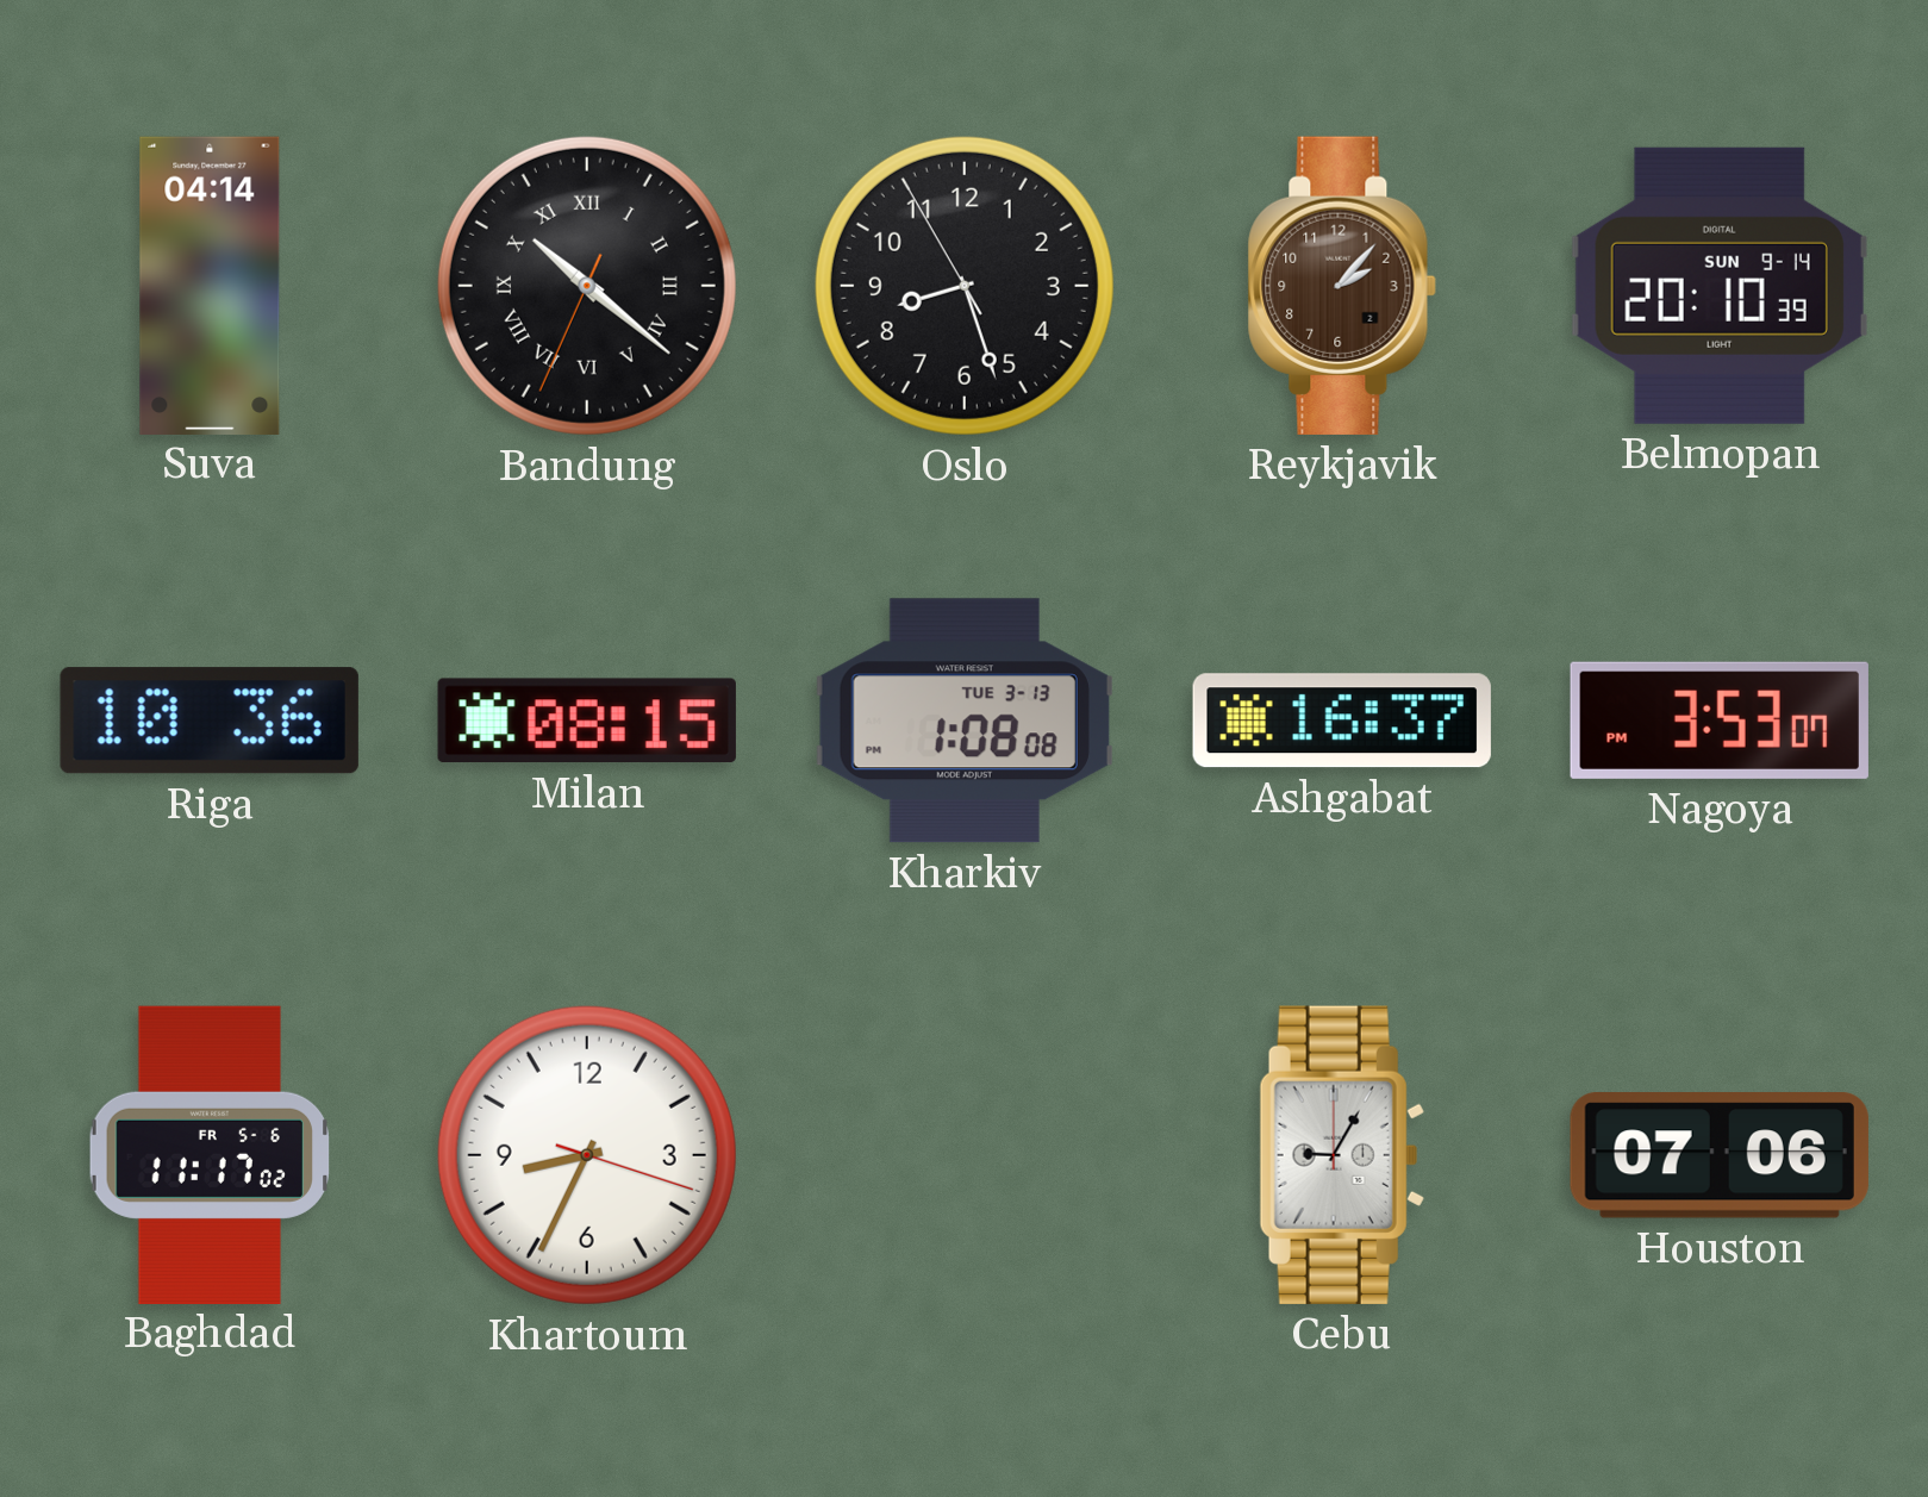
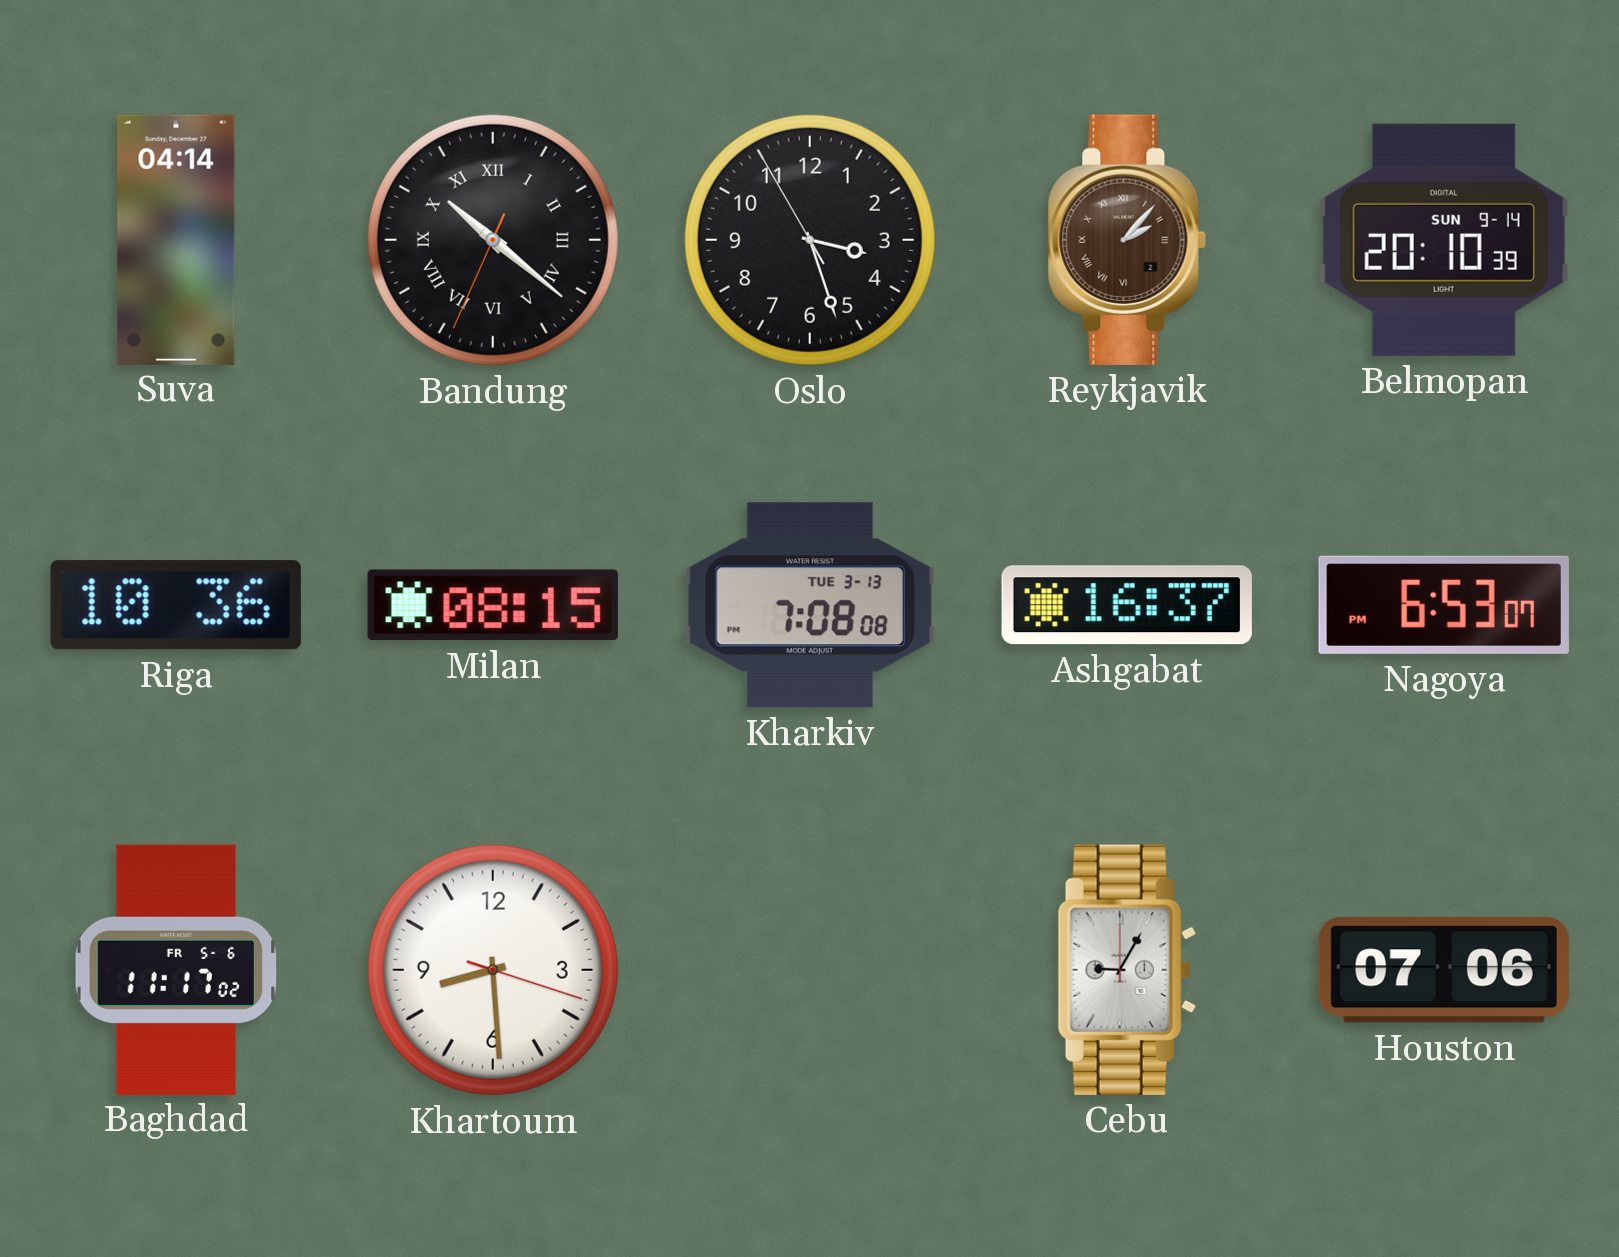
Oslo: 8:26 -> 3:26 (810, 240)
Reykjavik numerals: Arabic -> Roman (1127, 240)
Kharkiv: 1:08 -> 7:08 (810, 605)
Nagoya: 3:53 -> 6:53 (1444, 605)
Khartoum: 8:34 -> 8:29 (493, 970)
